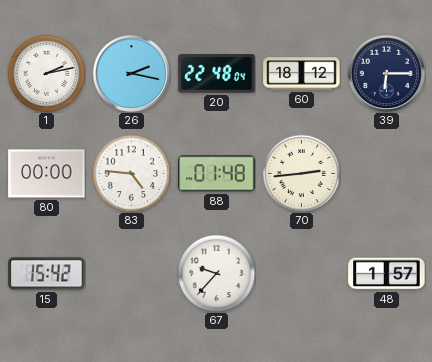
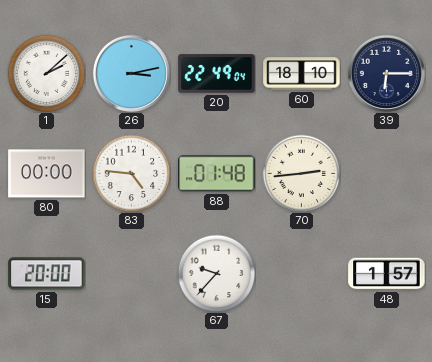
1: 2:13 -> 2:08 (46, 73)
26: 2:17 -> 3:13 (131, 73)
20: 22:48 -> 22:49 (217, 74)
60: 18:12 -> 18:10 (302, 74)
15: 15:42 -> 20:00 (47, 274)
